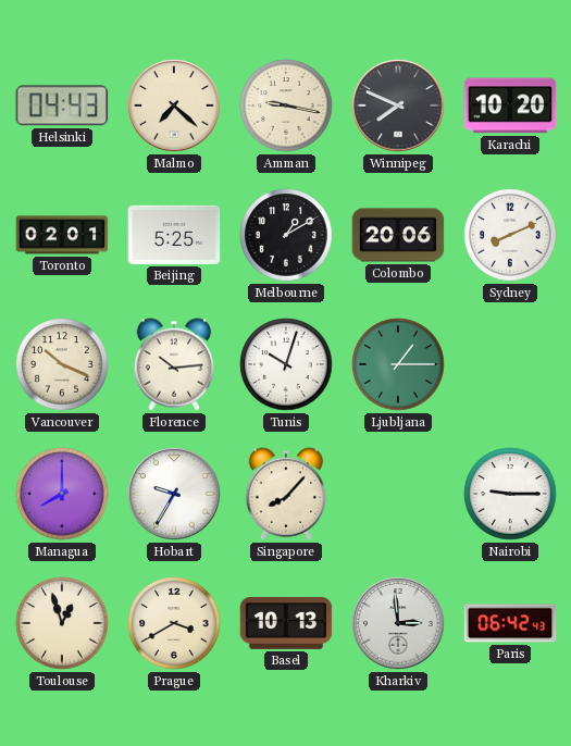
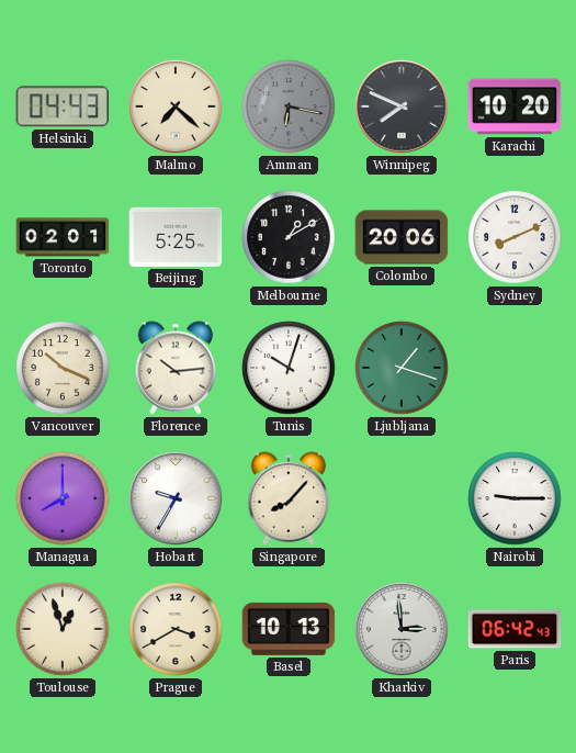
Amman: 9:17 -> 6:17 (289, 106)
Amman dial: cream -> grey (289, 106)
Ljubljana: 1:15 -> 1:18 (402, 368)
